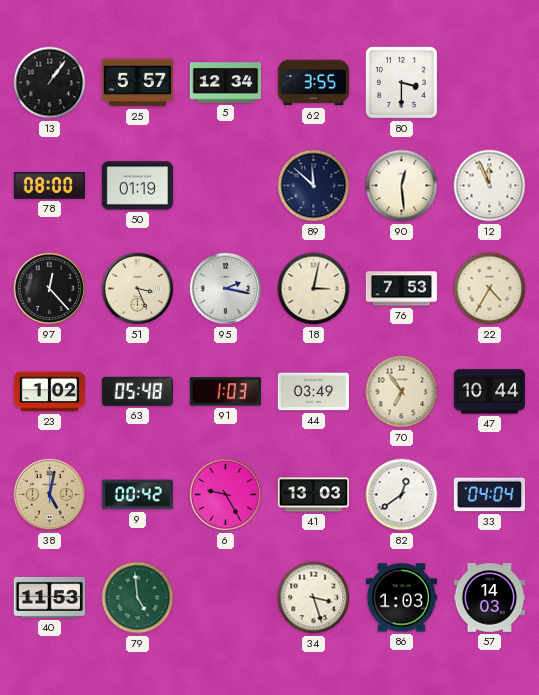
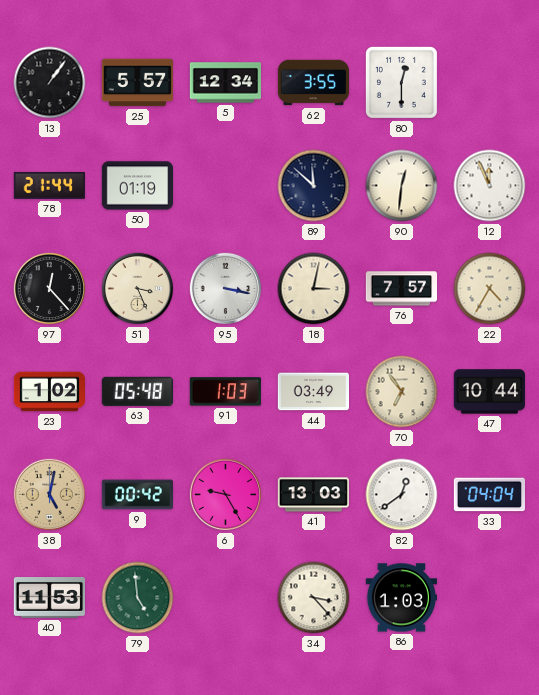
80: 3:30 -> 12:30 (401, 82)
78: 08:00 -> 21:44 (49, 185)
90: 12:29 -> 12:31 (402, 186)
95: 2:17 -> 3:17 (226, 289)
76: 7:53 -> 7:57 (401, 289)
34: 3:27 -> 3:23 (314, 598)
57: 14:03 -> none (489, 598)
